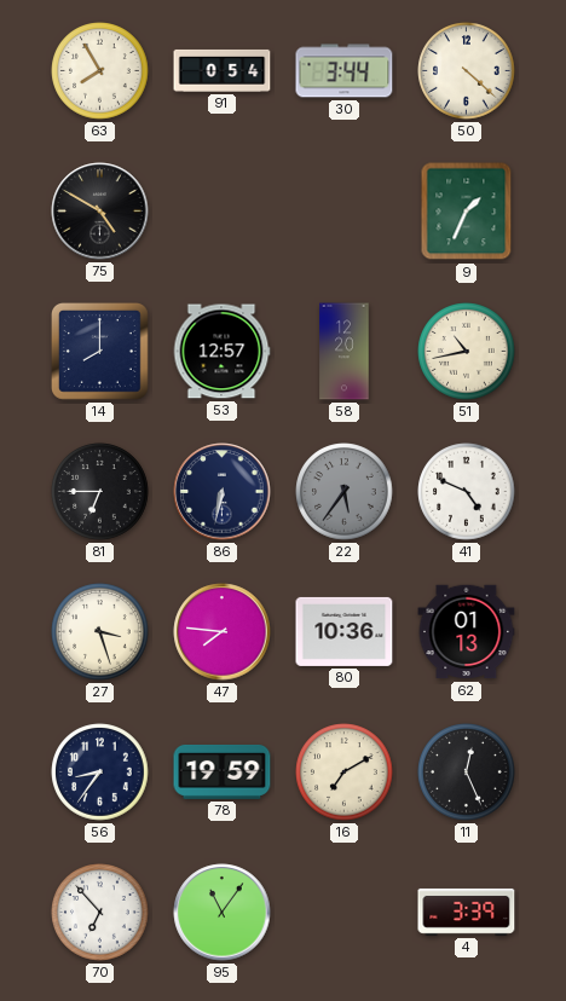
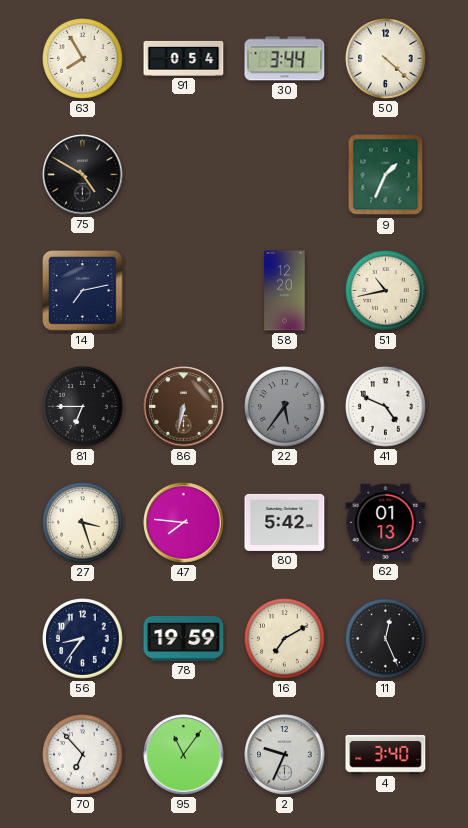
14: 8:00 -> 7:13 (83, 291)
53: 12:57 -> none (221, 352)
86 dial: navy -> brown (184, 407)
80: 10:36 -> 5:42 (285, 522)
2: none -> 9:34 (285, 755)
4: 3:39 -> 3:40 (386, 754)
